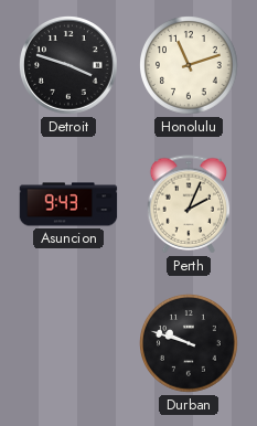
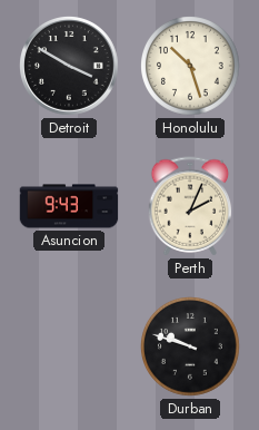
Detroit: 3:48 -> 3:50 (70, 67)
Honolulu: 11:12 -> 10:27 (191, 67)
